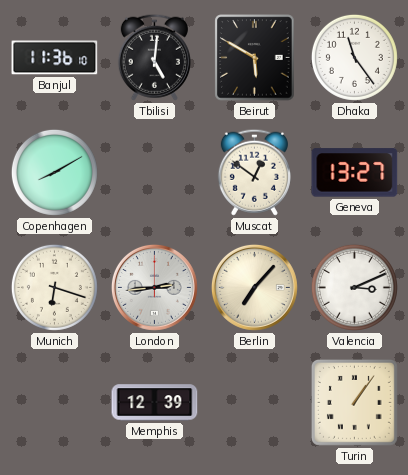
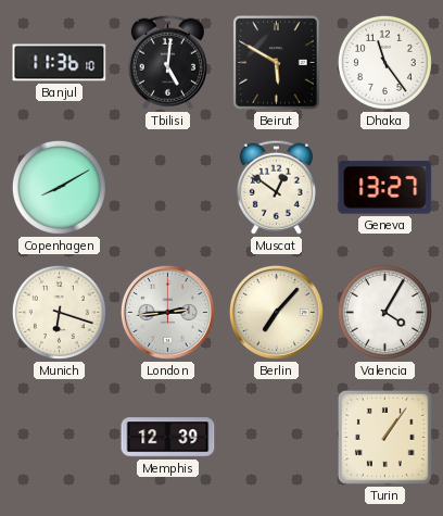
Valencia: 3:11 -> 4:05 (384, 312)
